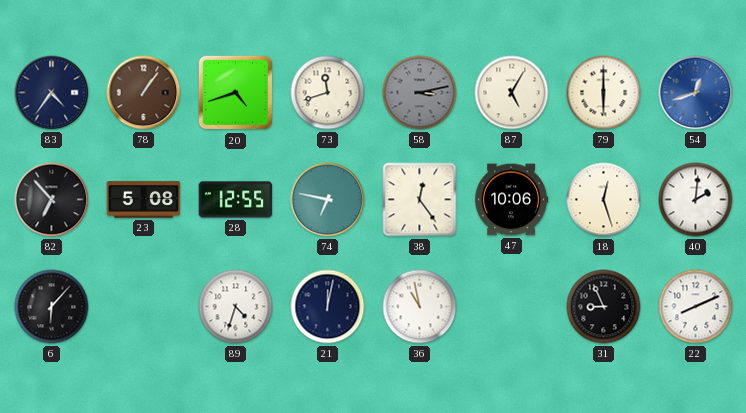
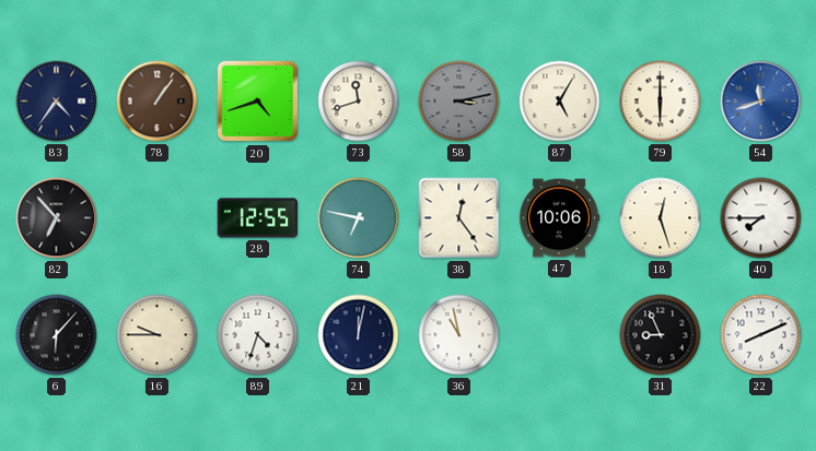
54: 12:42 -> 11:42 (761, 102)
23: 5:08 -> none (144, 200)
40: 2:01 -> 7:45 (761, 218)
16: none -> 9:45 (158, 335)
